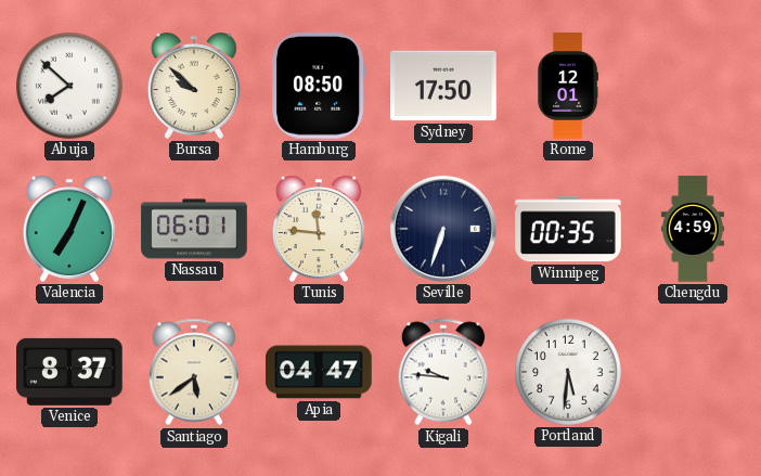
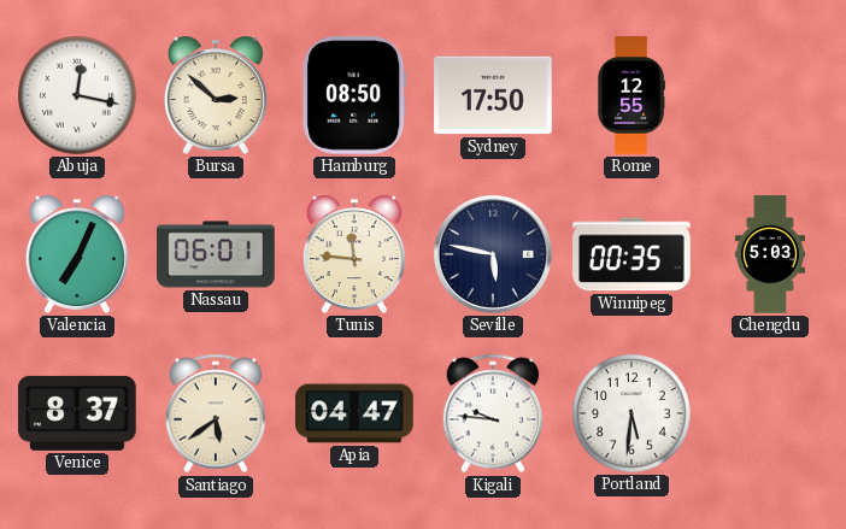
Abuja: 7:52 -> 12:17 (78, 96)
Bursa: 9:52 -> 2:52 (216, 95)
Rome: 12:01 -> 12:55 (631, 95)
Seville: 6:33 -> 5:47 (493, 254)
Chengdu: 4:59 -> 5:03 (770, 254)
